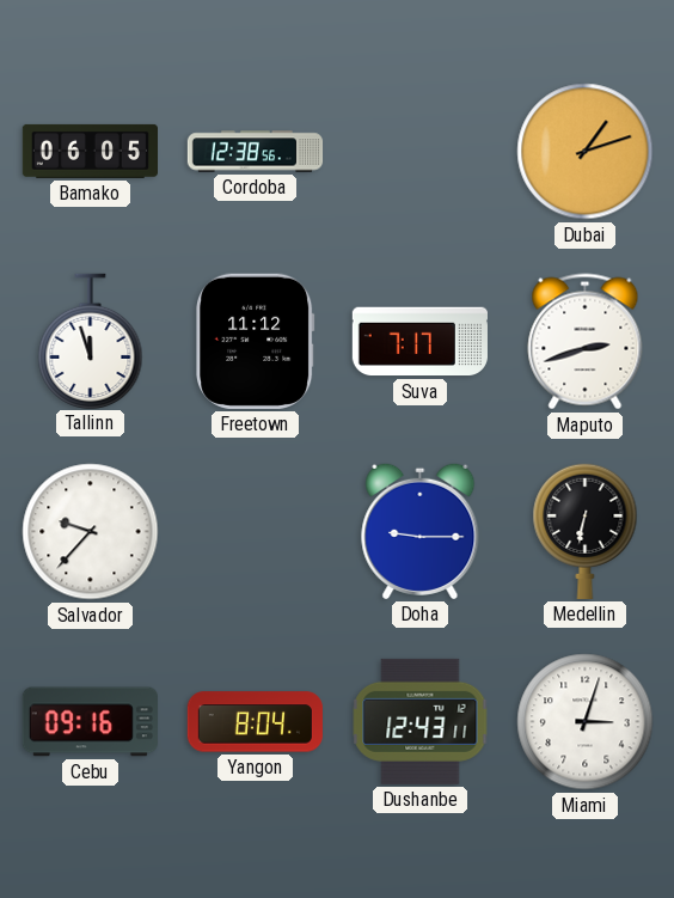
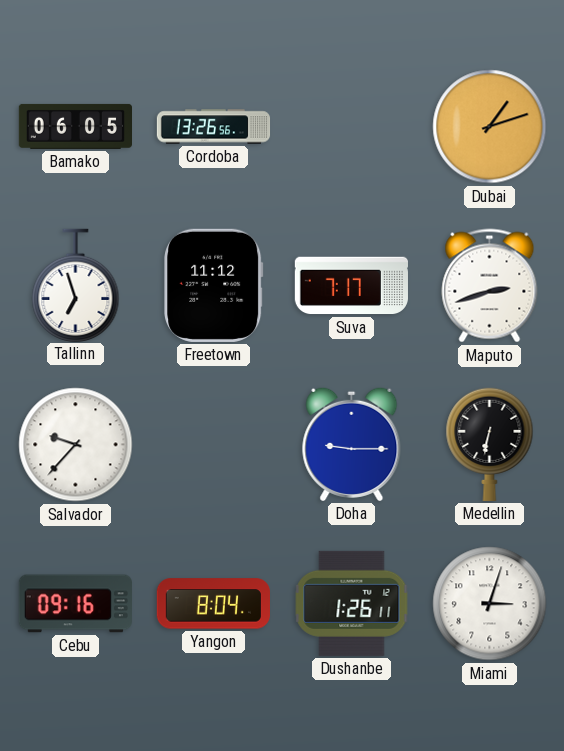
Cordoba: 12:38 -> 13:26 (214, 127)
Tallinn: 11:57 -> 6:57 (76, 285)
Dushanbe: 12:43 -> 1:26 (352, 603)
